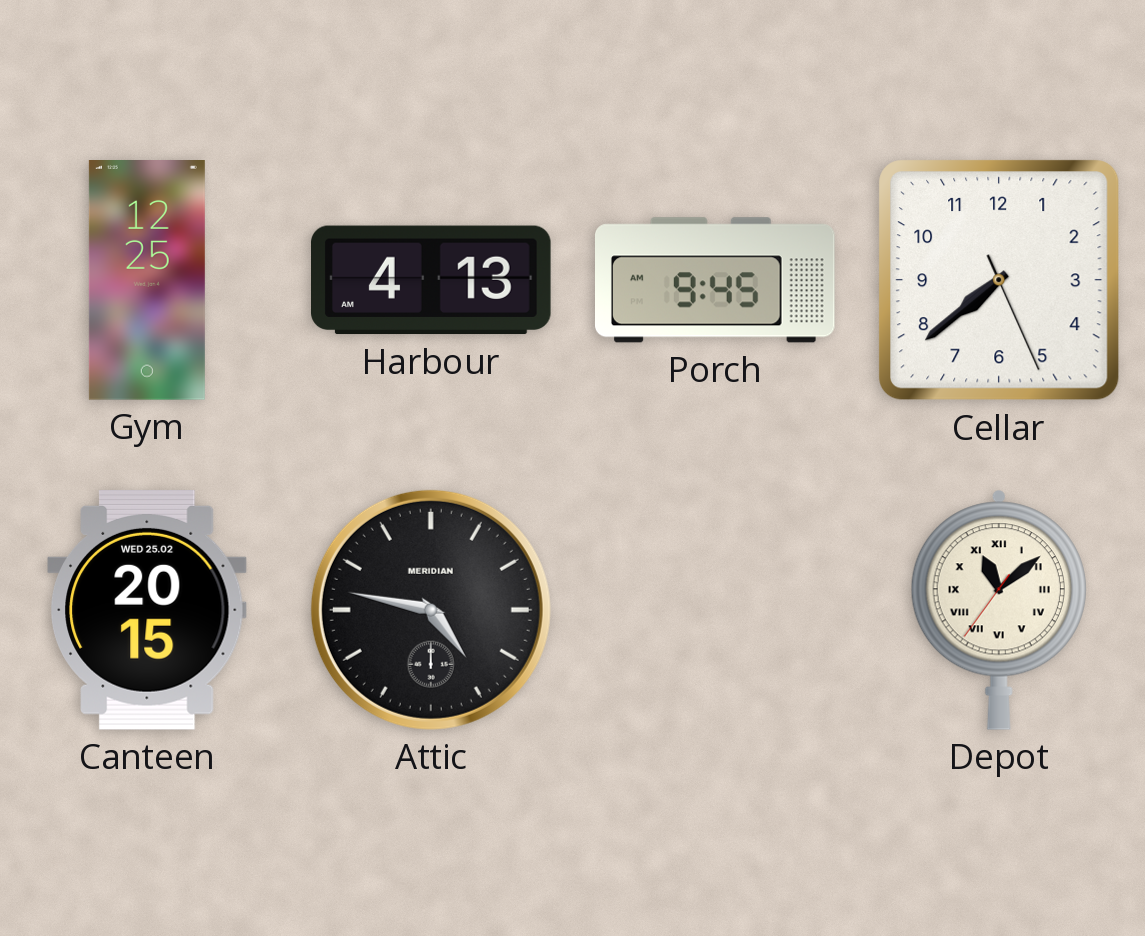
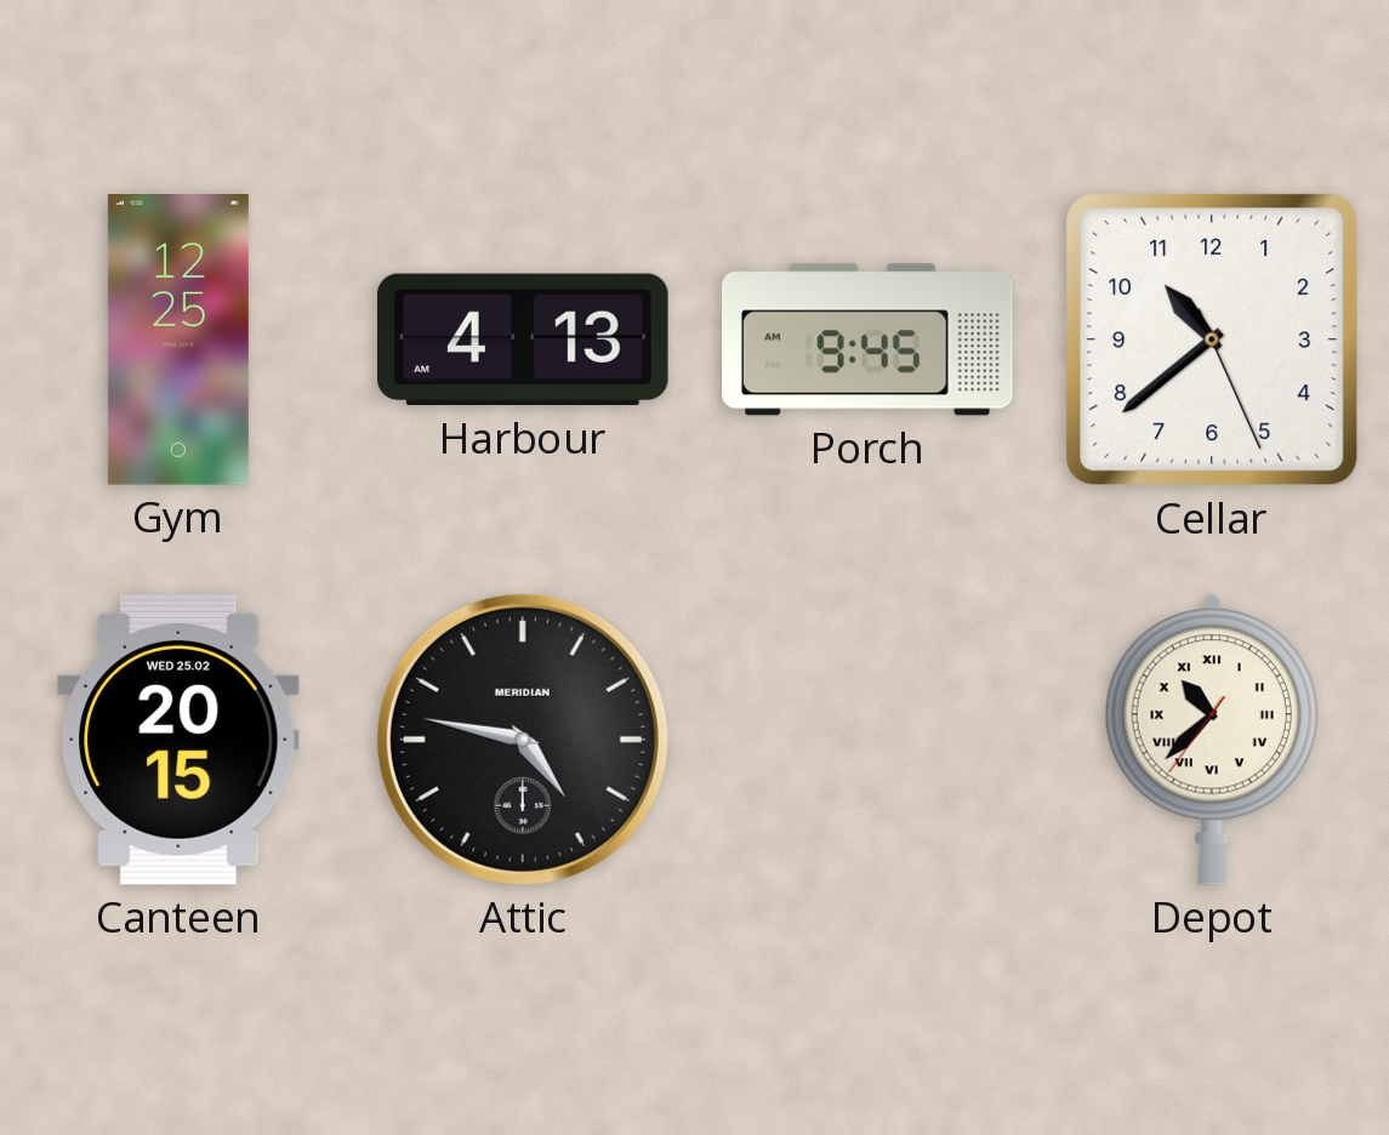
Cellar: 7:38 -> 10:38 (1212, 340)
Depot: 11:08 -> 10:37 (1212, 740)
